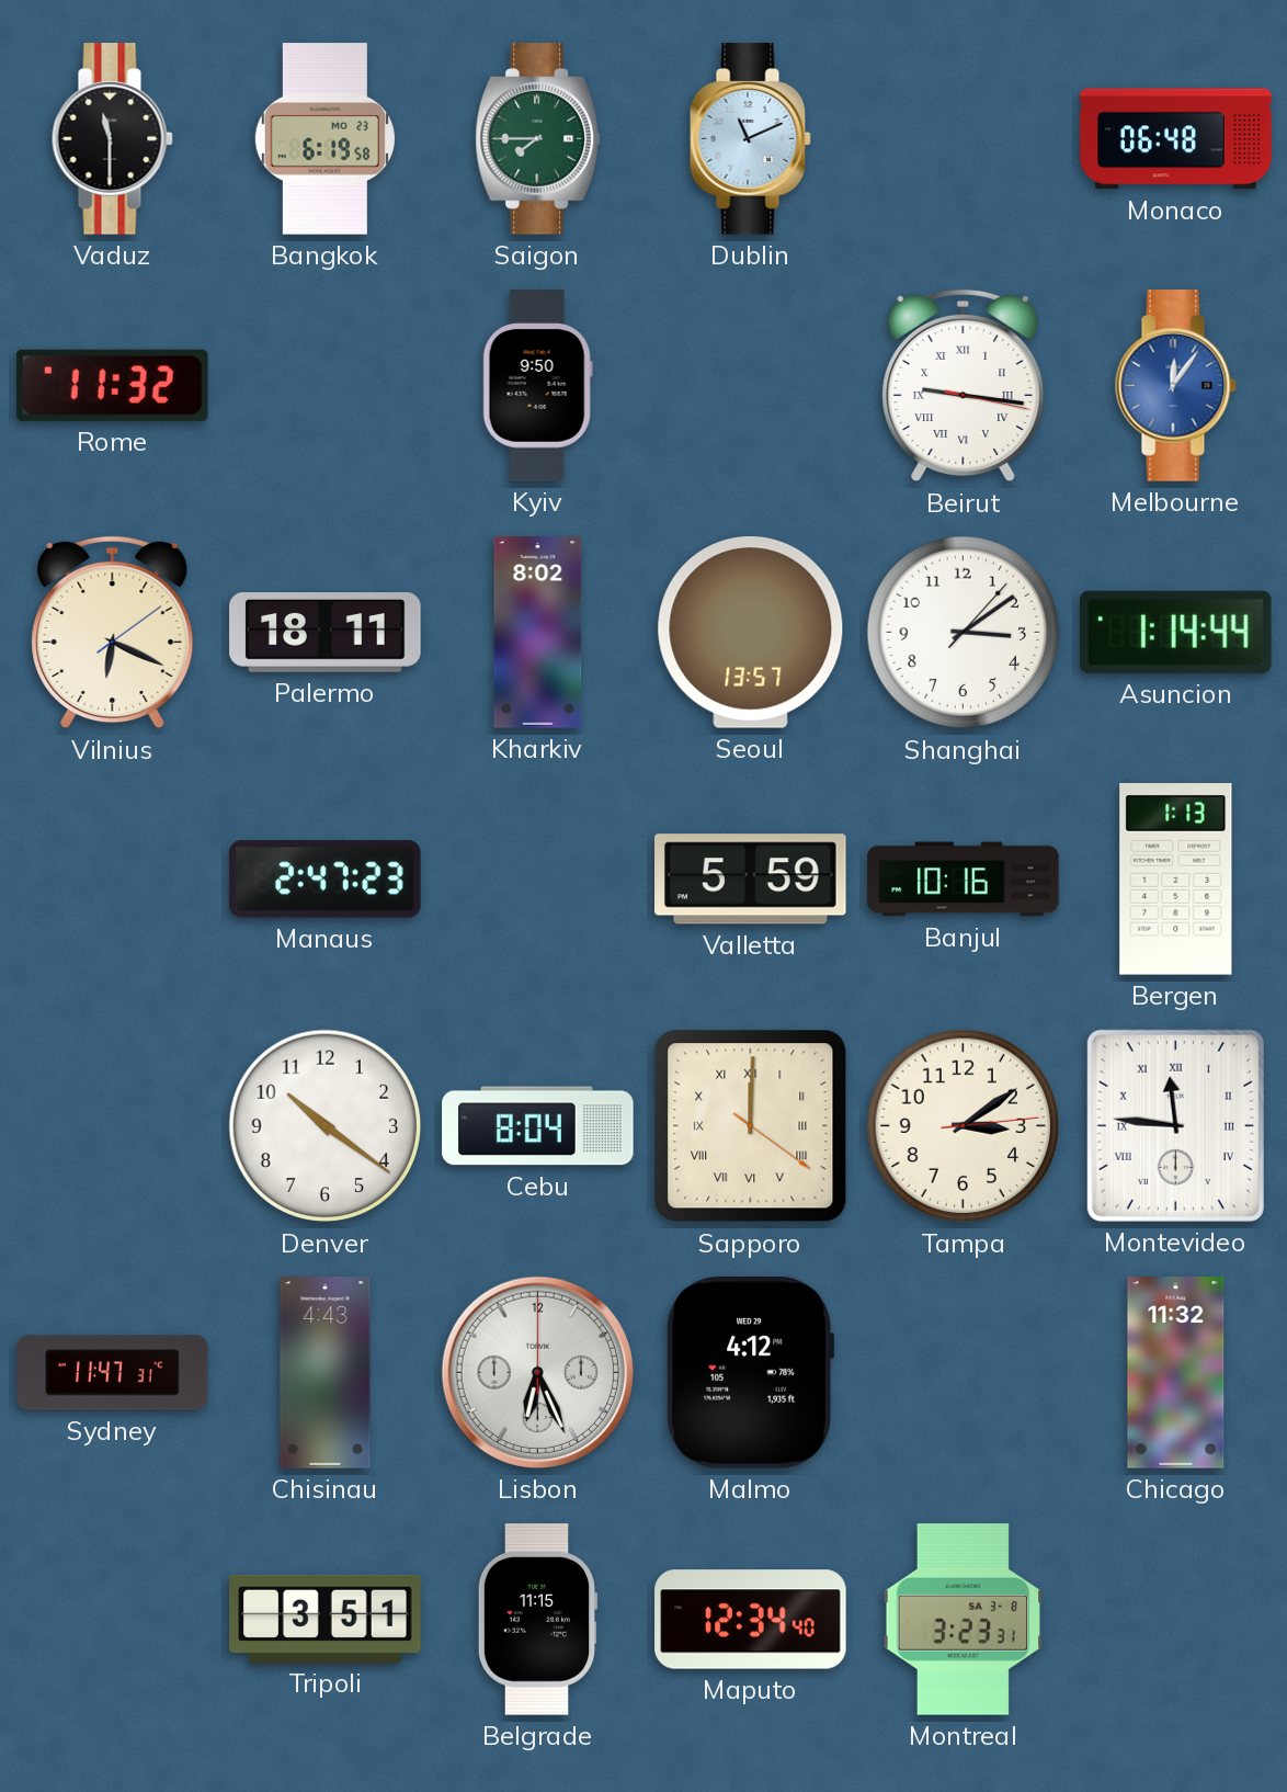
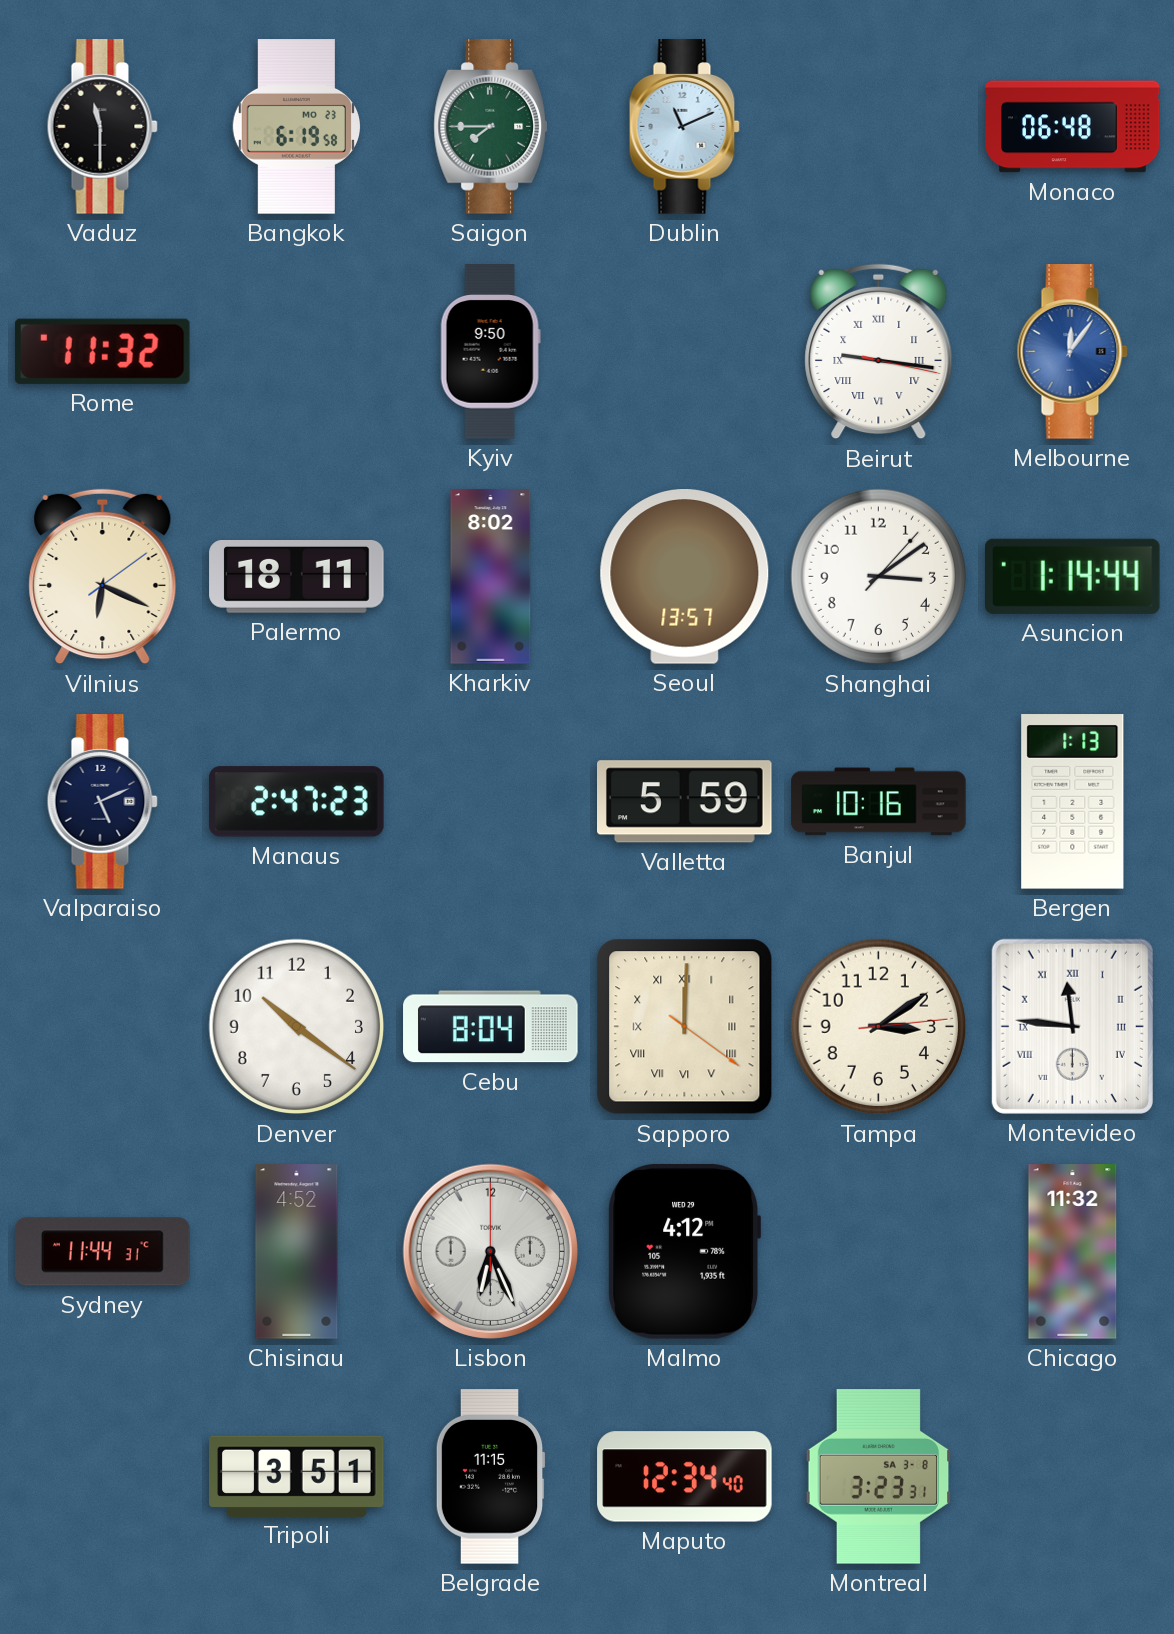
Valparaiso: none -> 5:11 (102, 802)
Sydney: 11:47 -> 11:44 (103, 1252)
Chisinau: 4:43 -> 4:52 (297, 1252)
